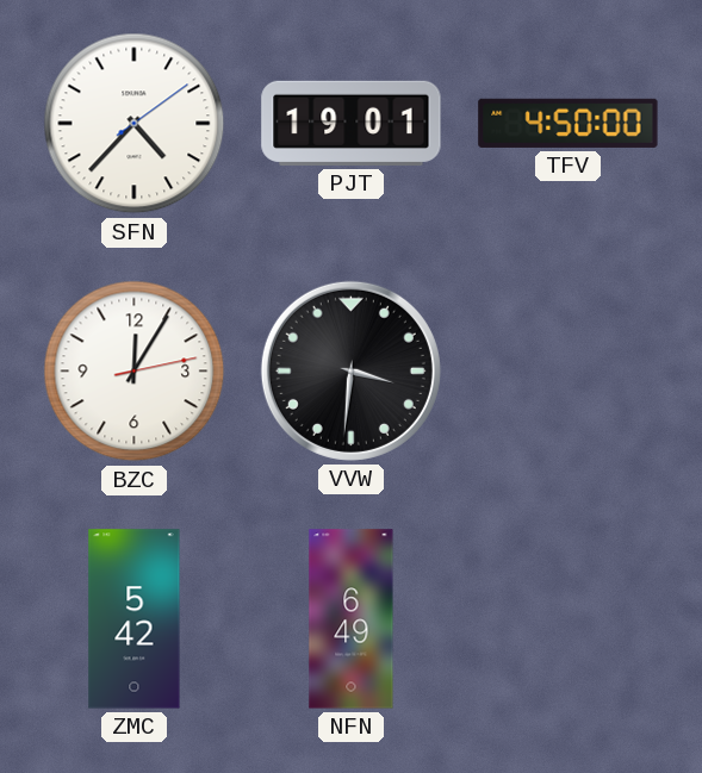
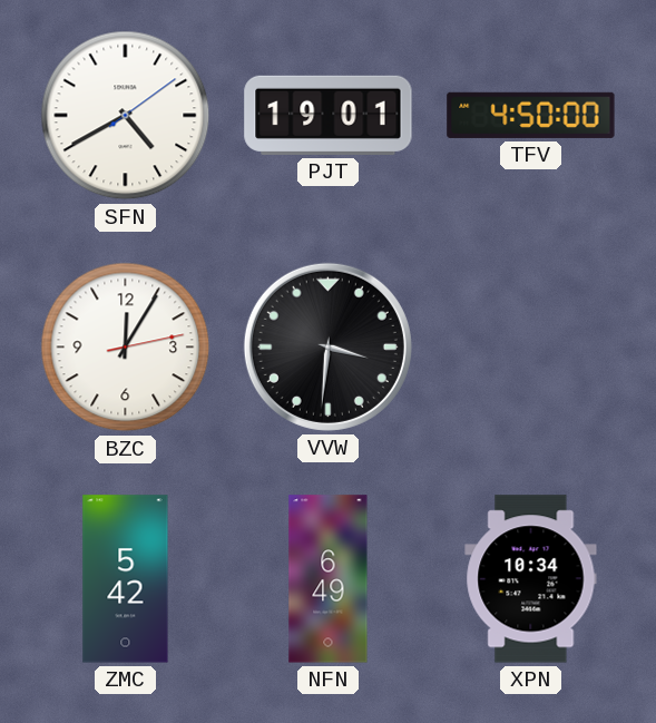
SFN: 4:37 -> 4:40 (126, 116)
XPN: none -> 10:34 (531, 579)
